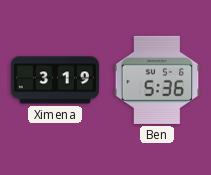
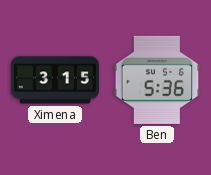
Ximena: 3:19 -> 3:15 (55, 80)
